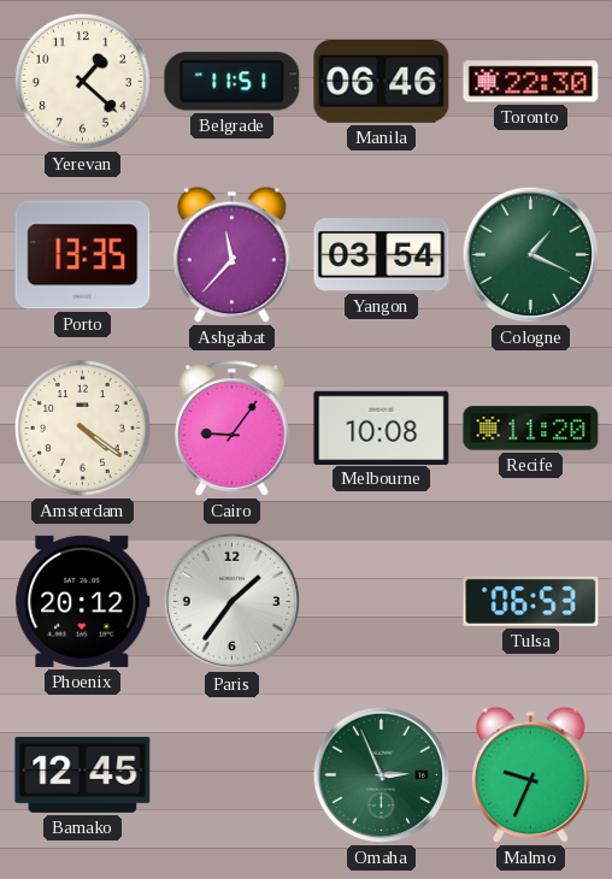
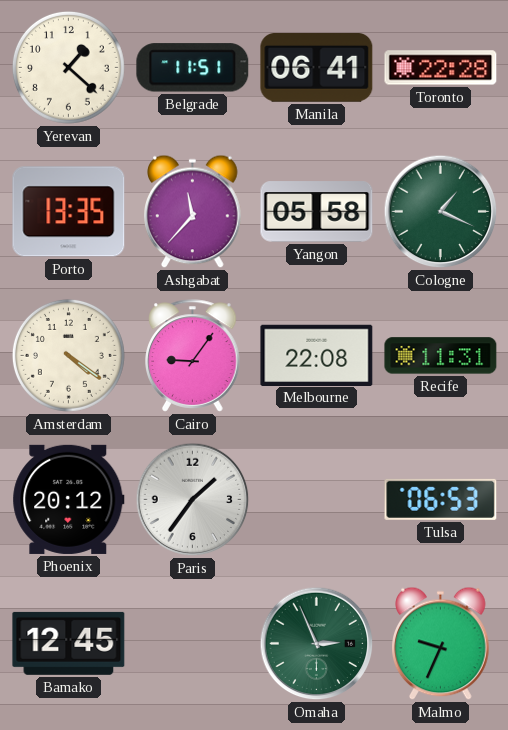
Manila: 06:46 -> 06:41 (317, 68)
Toronto: 22:30 -> 22:28 (441, 68)
Yangon: 03:54 -> 05:58 (317, 212)
Melbourne: 10:08 -> 22:08 (317, 355)
Recife: 11:20 -> 11:31 (441, 356)
